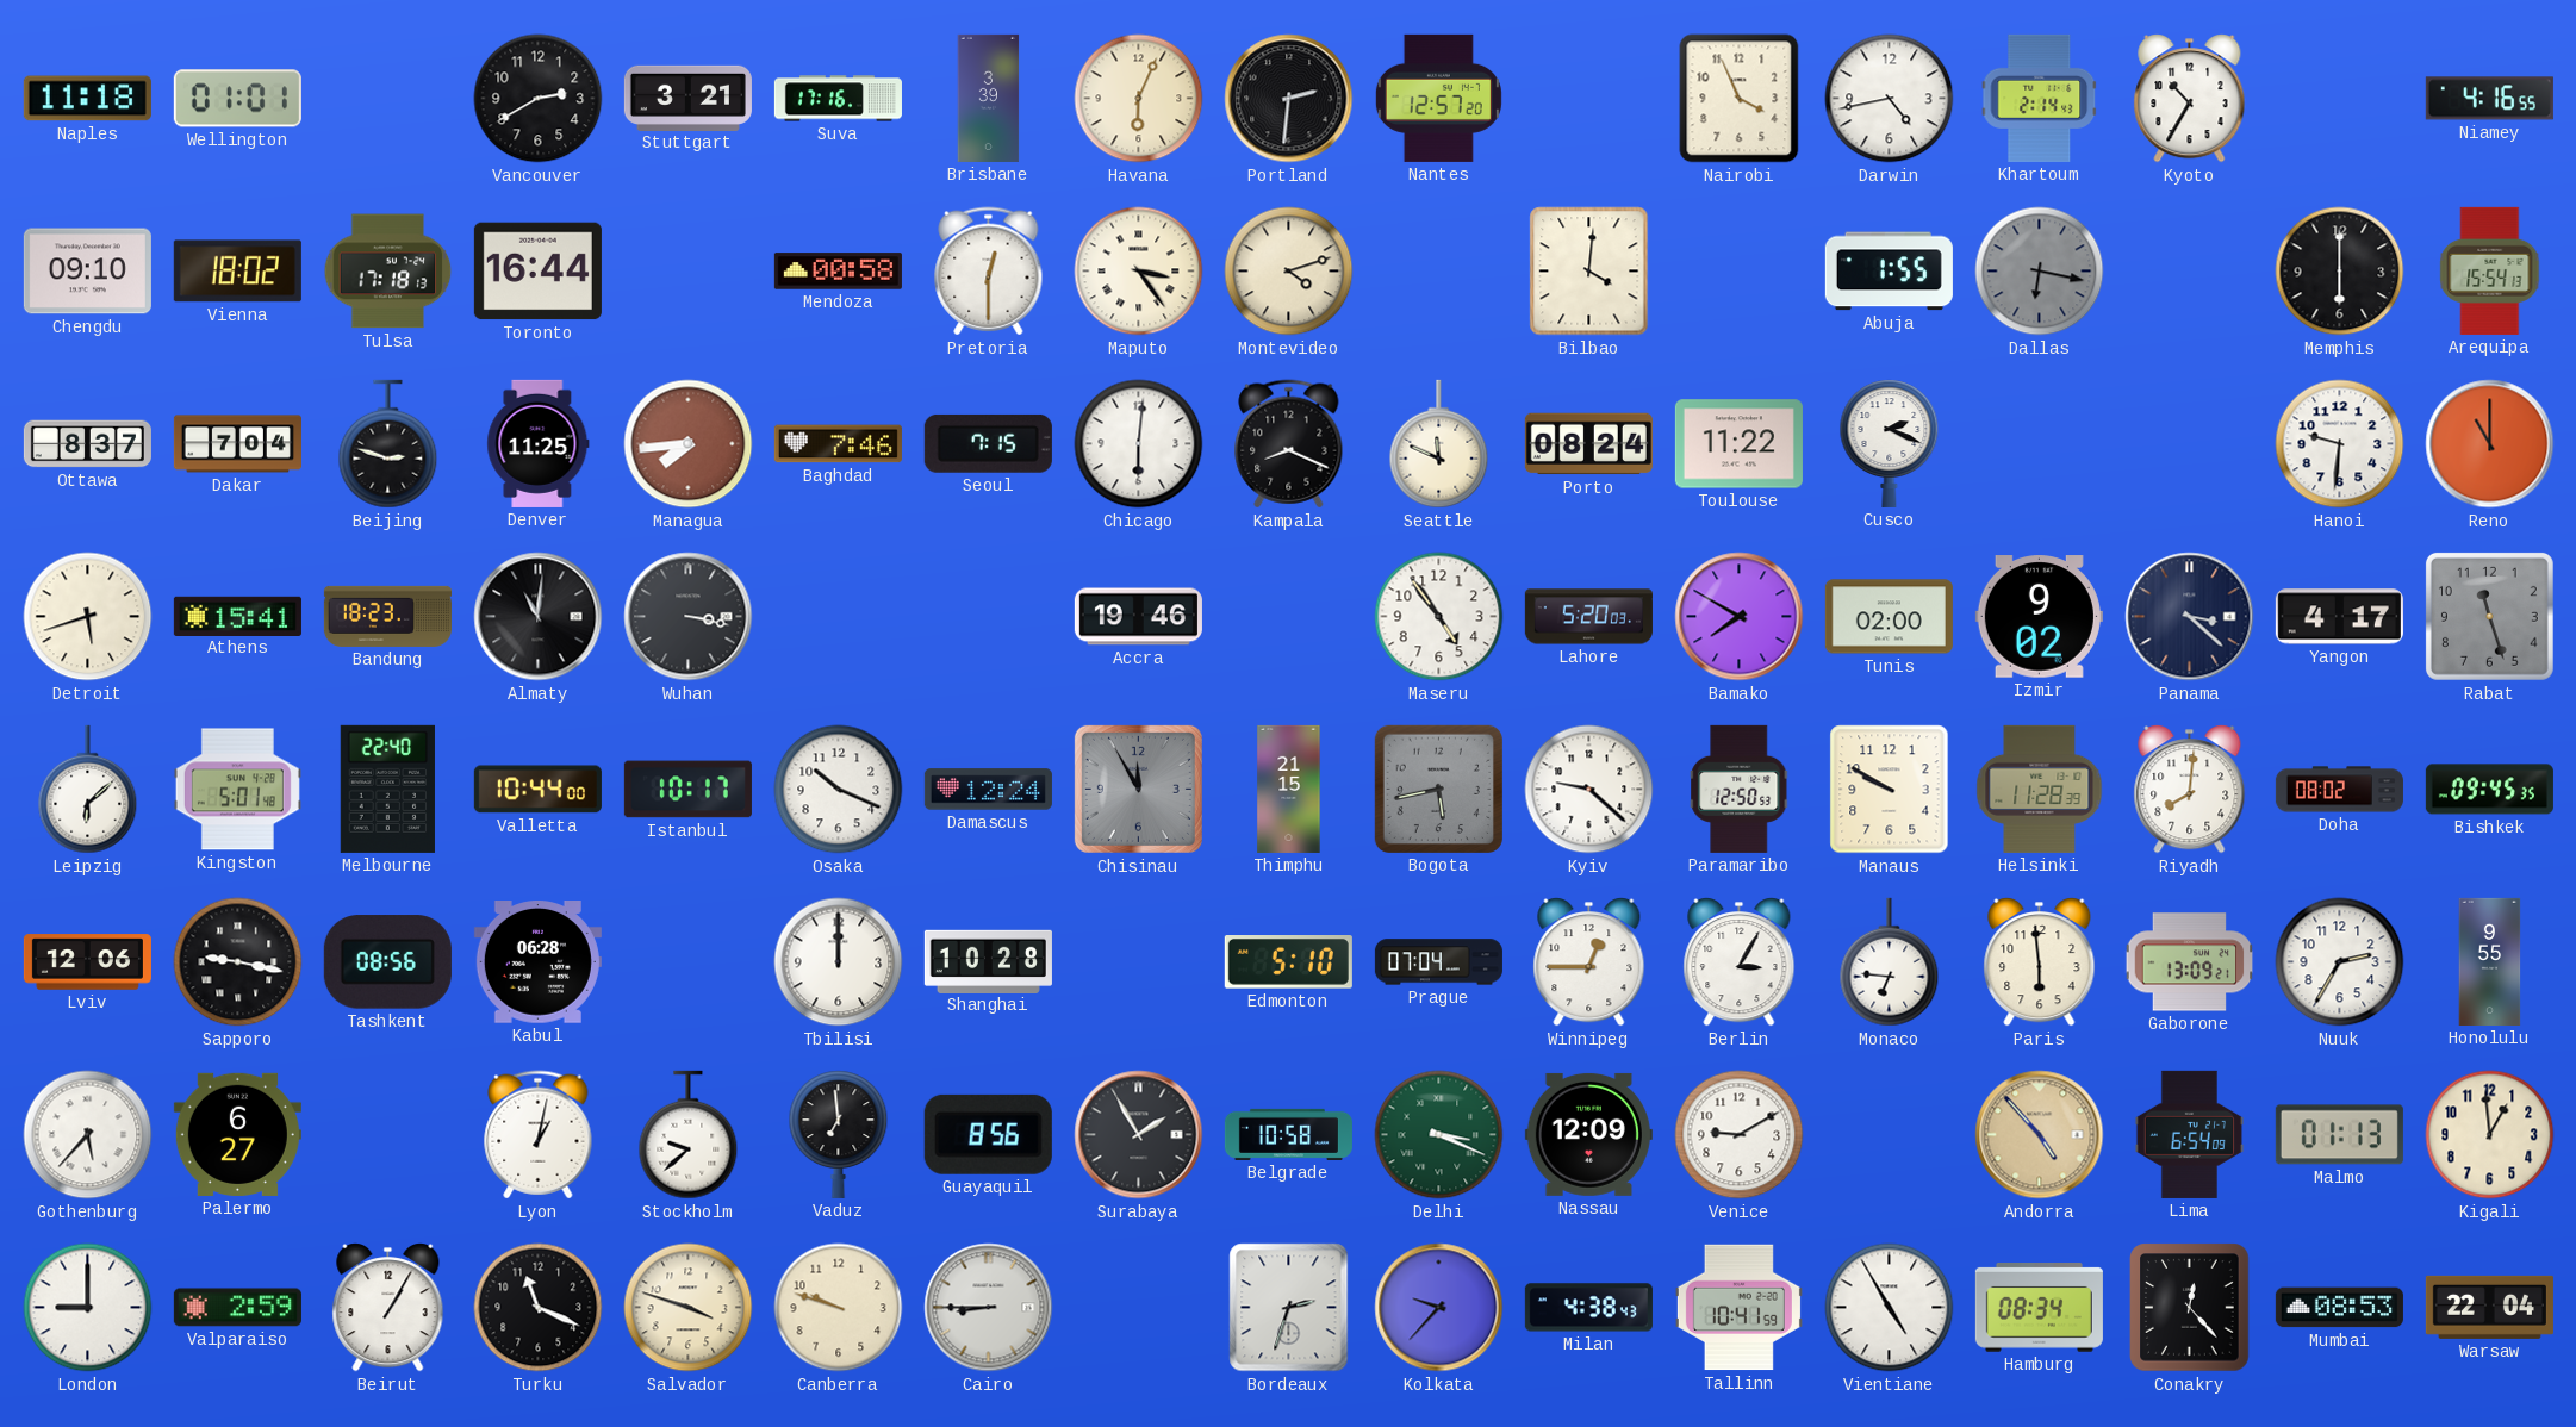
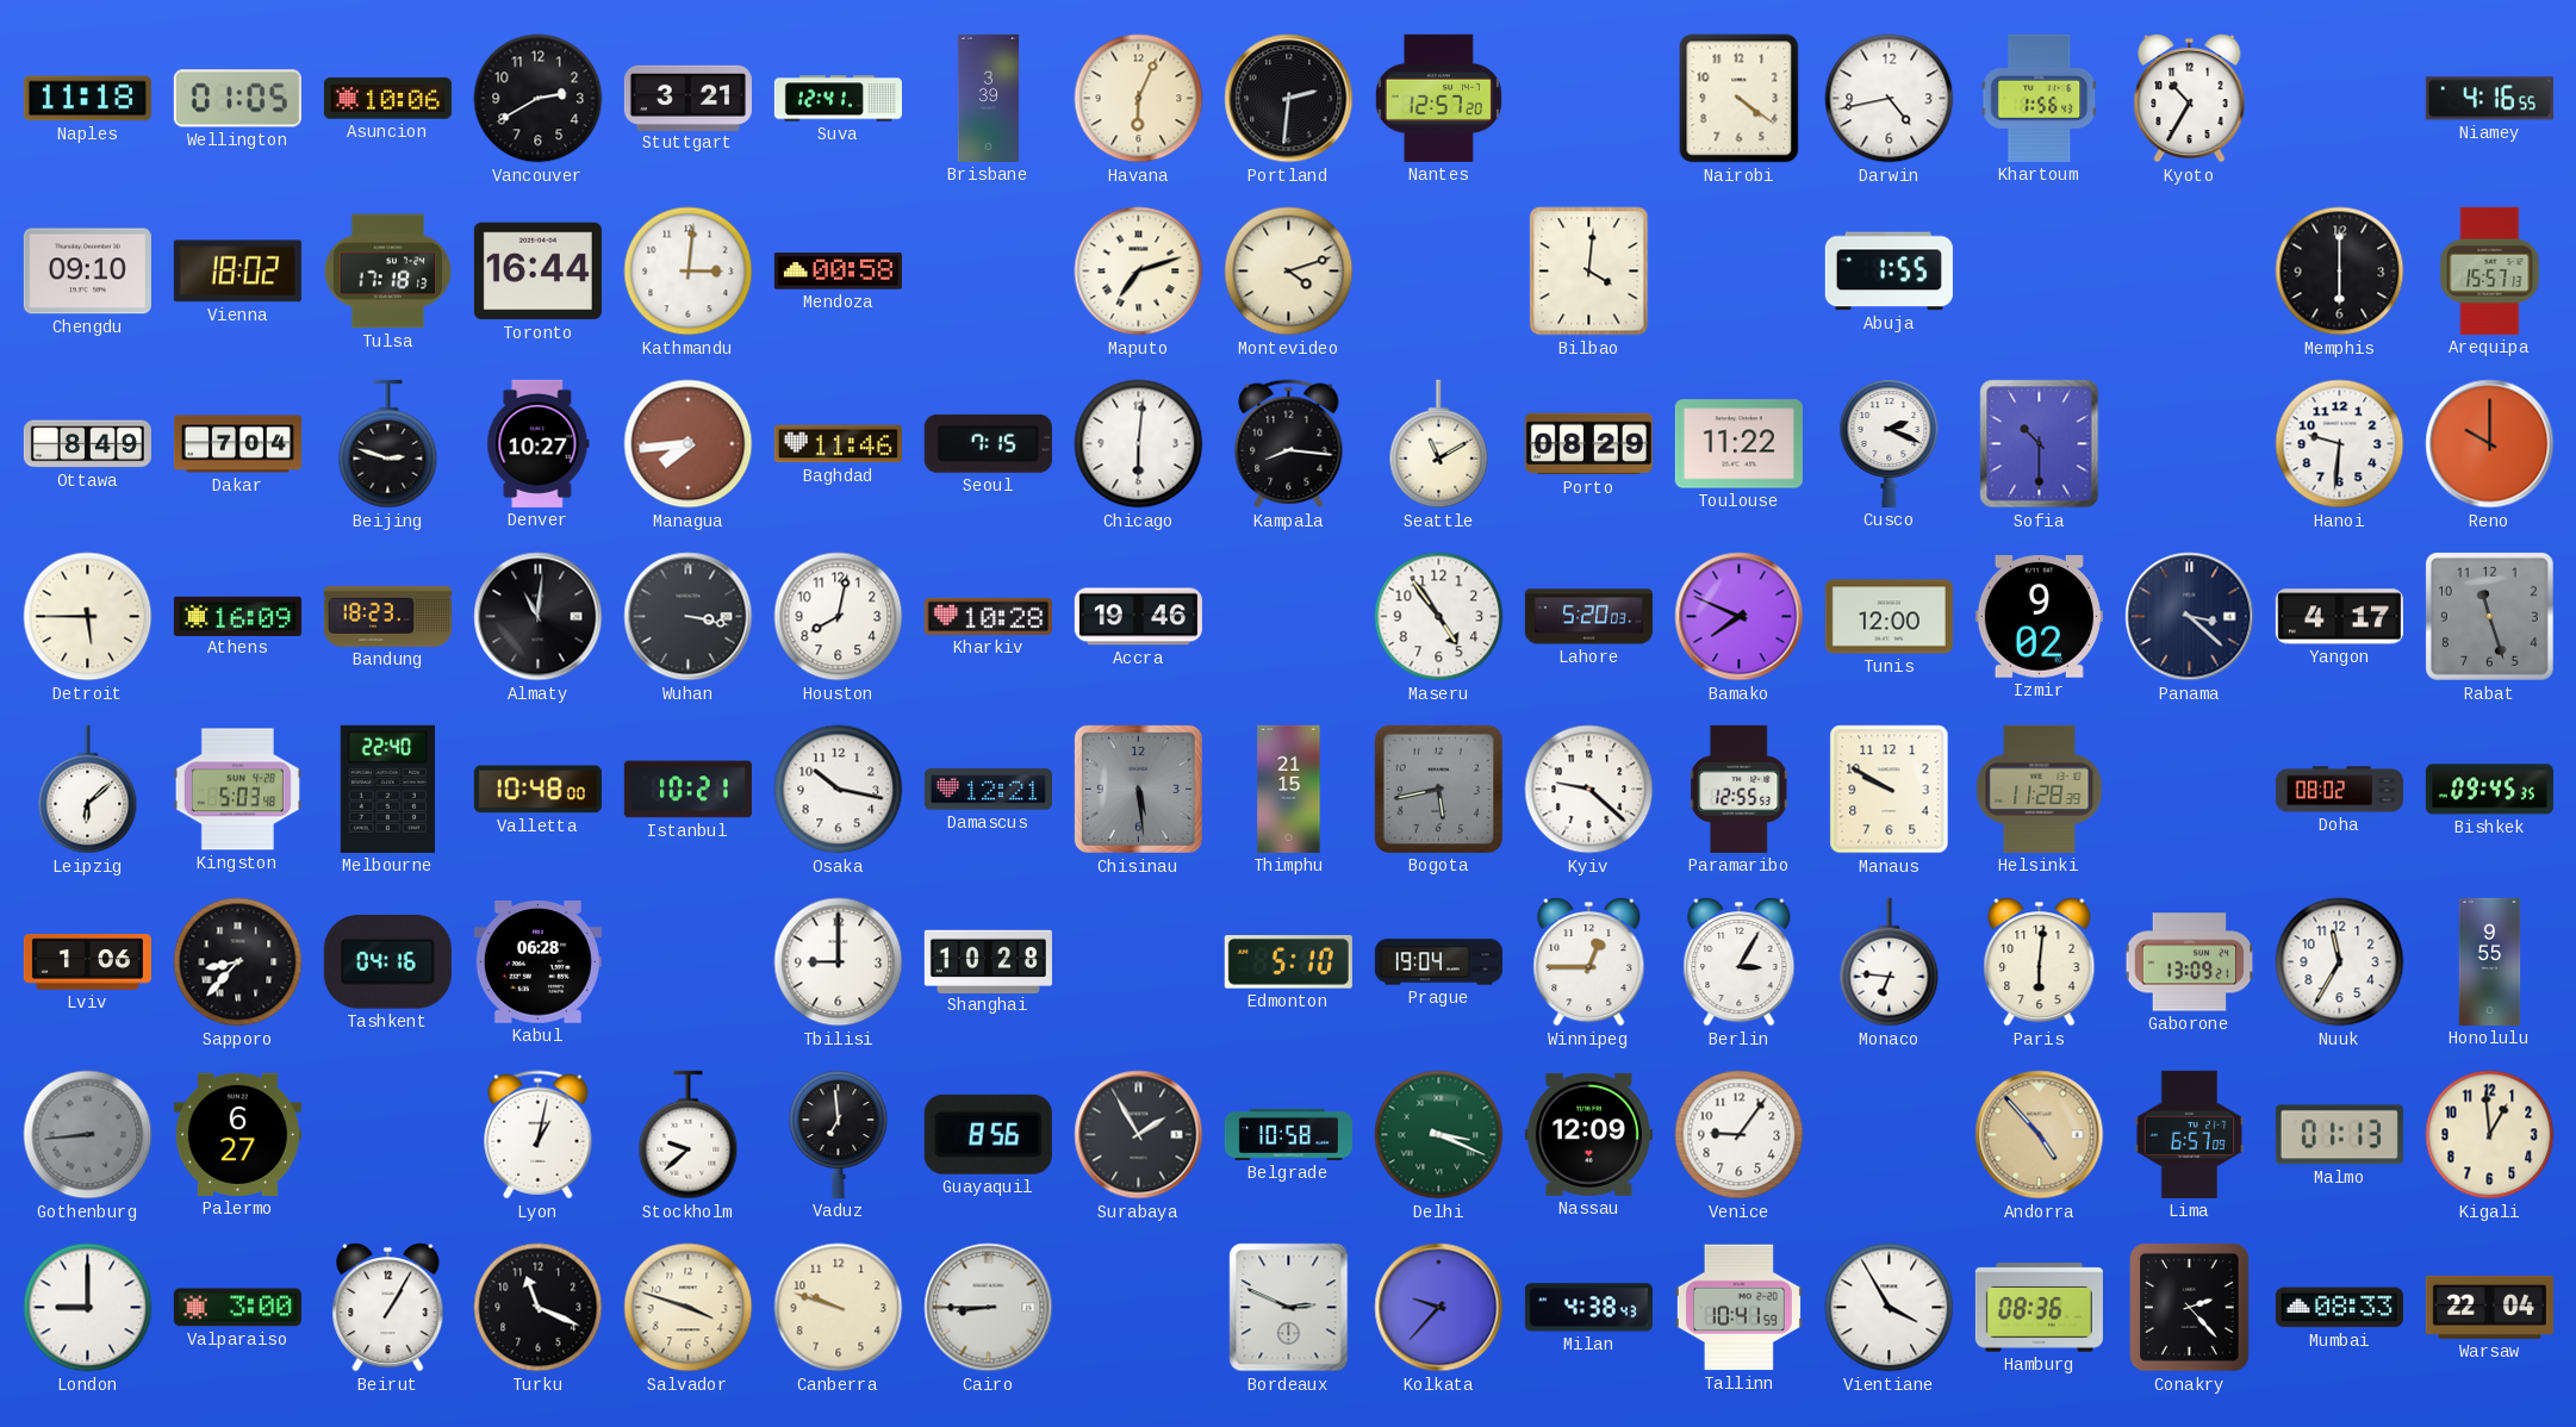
Wellington: 01:01 -> 01:05 (237, 99)
Asuncion: none -> 10:06 (387, 99)
Suva: 17:16 -> 12:41 (838, 99)
Nairobi: 3:56 -> 4:21 (1740, 99)
Khartoum: 2:14 -> 1:56 (2040, 98)
Kathmandu: none -> 3:01 (689, 272)
Pretoria: 12:30 -> none (989, 272)
Maputo: 3:24 -> 7:12 (1139, 272)
Dallas: 6:17 -> none (2040, 272)
Arequipa: 15:54 -> 15:57 (2490, 270)
Ottawa: 8:37 -> 8:49 (87, 444)
Denver: 11:25 -> 10:27 (539, 443)
Baghdad: 7:46 -> 11:46 (838, 444)
Kampala: 8:19 -> 8:16 (1289, 444)
Seattle: 11:49 -> 11:10 (1439, 444)
Porto: 08:24 -> 08:29 (1588, 444)
Sofia: none -> 10:30 (2040, 444)
Reno: 11:00 -> 10:00 (2490, 444)
Detroit: 5:42 -> 5:45 (88, 617)
Athens: 15:41 -> 16:09 (237, 616)
Houston: none -> 8:02 (839, 617)
Kharkiv: none -> 10:28 (988, 616)
Bamako: 7:50 -> 7:49 (1740, 617)
Tunis: 02:00 -> 12:00 (1889, 617)
Kingston: 5:01 -> 5:03 (237, 790)
Valletta: 10:44 -> 10:48 (537, 790)
Istanbul: 10:17 -> 10:21 (687, 790)
Osaka: 10:19 -> 10:17 (839, 790)
Damascus: 12:24 -> 12:21 (988, 790)
Chisinau: 11:55 -> 5:29 (1138, 789)
Paramaribo: 12:50 -> 12:55 (1740, 789)
Riyadh: 8:01 -> none (2190, 790)
Lviv: 12:06 -> 1:06 (87, 962)
Sapporo: 9:17 -> 8:37 (238, 962)
Tashkent: 08:56 -> 04:16 (387, 962)
Tbilisi: 12:00 -> 9:00 (839, 962)
Prague: 07:04 -> 19:04 (1438, 962)
Paris: 5:59 -> 6:01 (2040, 962)
Nuuk: 2:35 -> 11:35 (2340, 962)
Gothenburg: 5:37 -> 8:44 (88, 1135)
Gothenburg dial: white -> grey (88, 1135)
Venice: 9:10 -> 9:06 (1740, 1135)
Lima: 6:54 -> 6:57 (2189, 1134)
Valparaiso: 2:59 -> 3:00 (237, 1308)
Bordeaux: 2:33 -> 2:49 (1289, 1308)
Vientiane: 4:55 -> 3:55 (1890, 1308)
Hamburg: 08:34 -> 08:36 (2039, 1308)
Conakry: 12:23 -> 2:23 (2190, 1308)
Mumbai: 08:53 -> 08:33 (2339, 1308)
